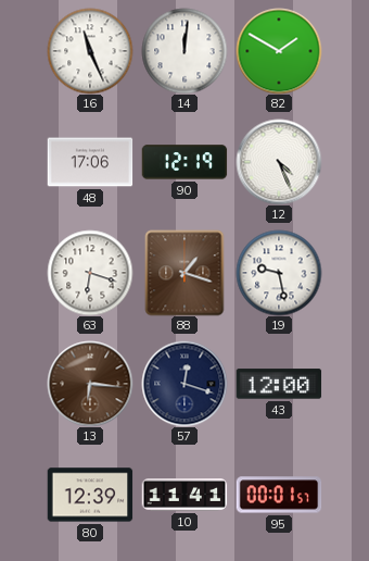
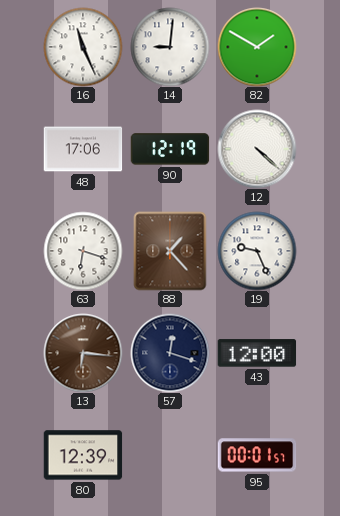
14: 12:01 -> 9:01 (170, 47)
12: 4:26 -> 4:22 (257, 149)
88: 1:18 -> 1:23 (170, 251)
19: 9:28 -> 9:26 (257, 251)
10: 11:41 -> none (184, 495)
